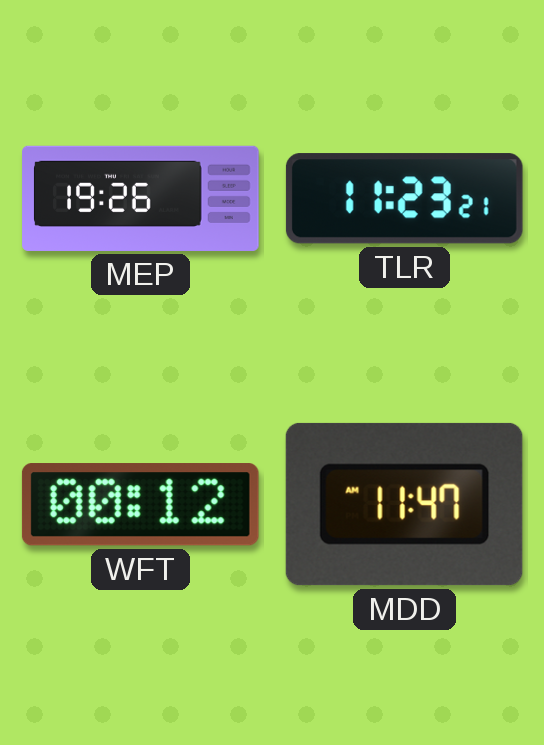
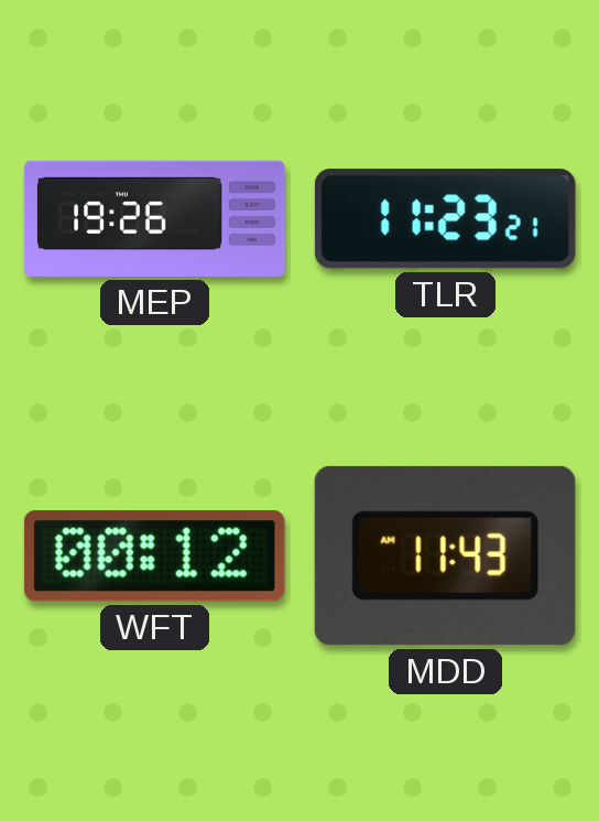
MDD: 11:47 -> 11:43 (445, 555)
